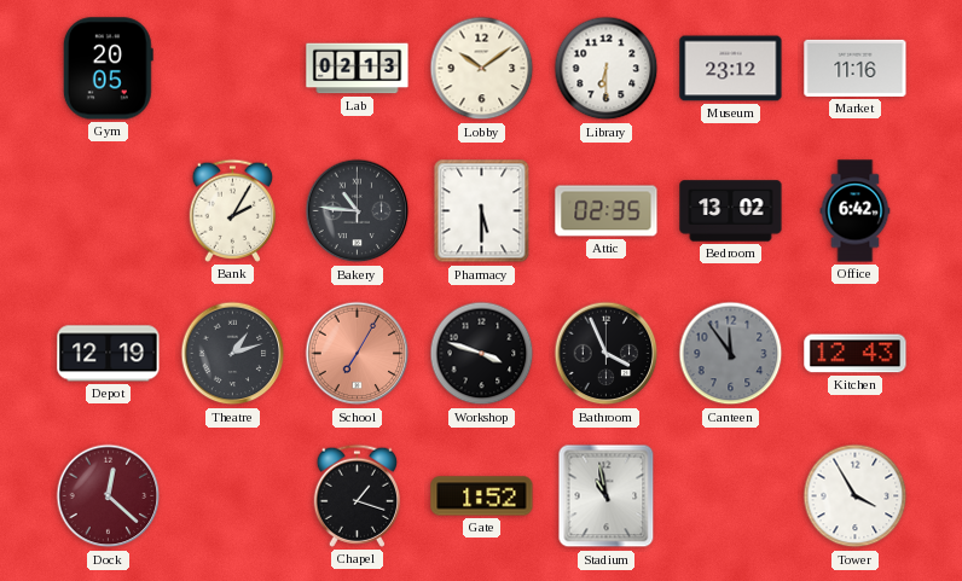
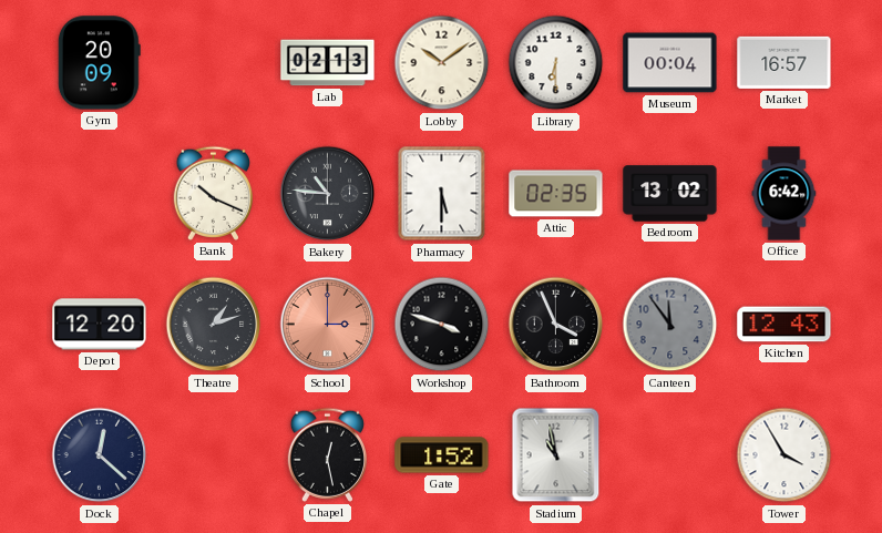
Gym: 20:05 -> 20:09 (99, 63)
Museum: 23:12 -> 00:04 (670, 63)
Market: 11:16 -> 16:57 (784, 62)
Bank: 2:05 -> 10:19 (213, 193)
Depot: 12:19 -> 12:20 (100, 325)
School: 7:05 -> 3:00 (328, 325)
Dock dial: burgundy -> navy (100, 455)
Chapel: 1:18 -> 12:28 (327, 454)
